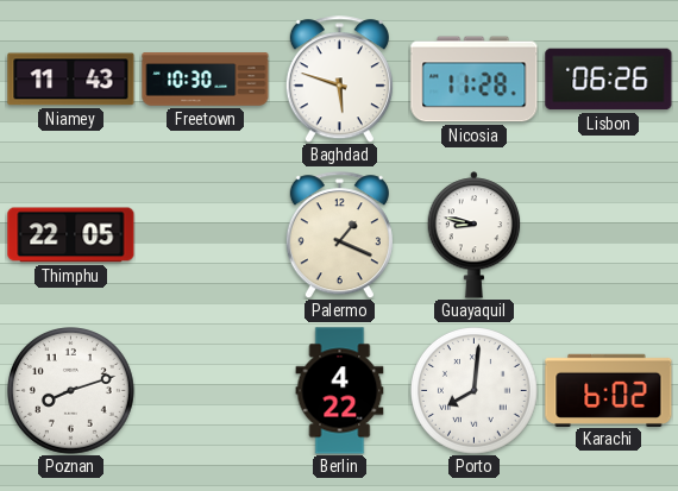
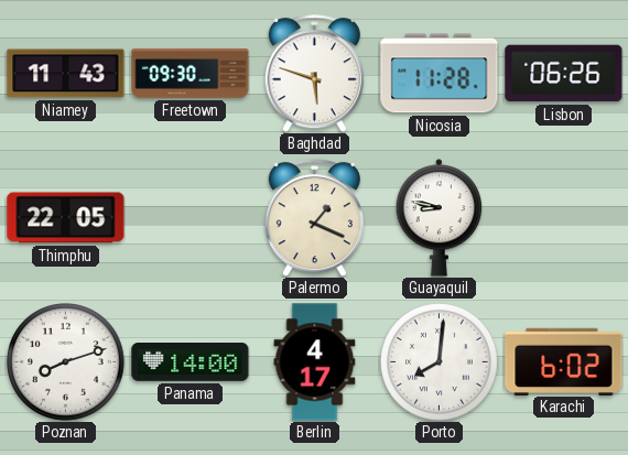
Freetown: 10:30 -> 09:30 (191, 74)
Panama: none -> 14:00 (191, 362)
Berlin: 4:22 -> 4:17 (315, 362)
